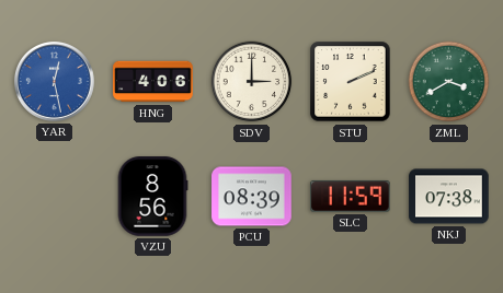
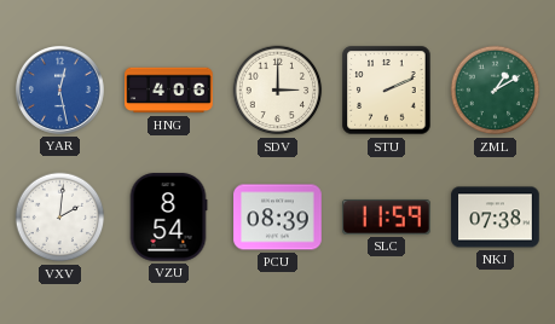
ZML: 3:40 -> 1:10 (496, 91)
VXV: none -> 2:01 (60, 218)
VZU: 8:56 -> 8:54 (168, 218)
